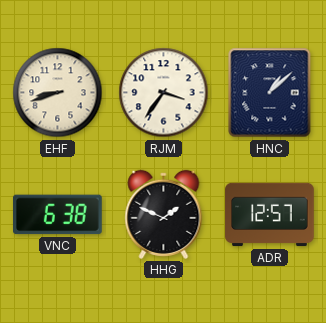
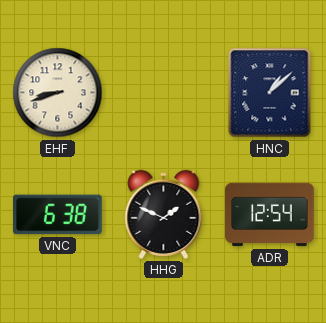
RJM: 3:36 -> none (164, 93)
ADR: 12:57 -> 12:54 (270, 215)
